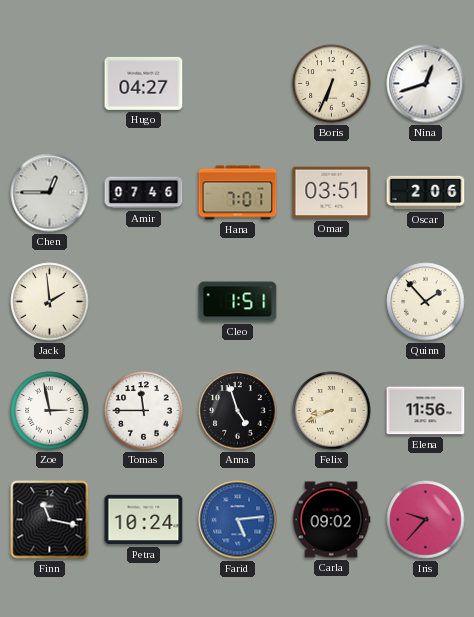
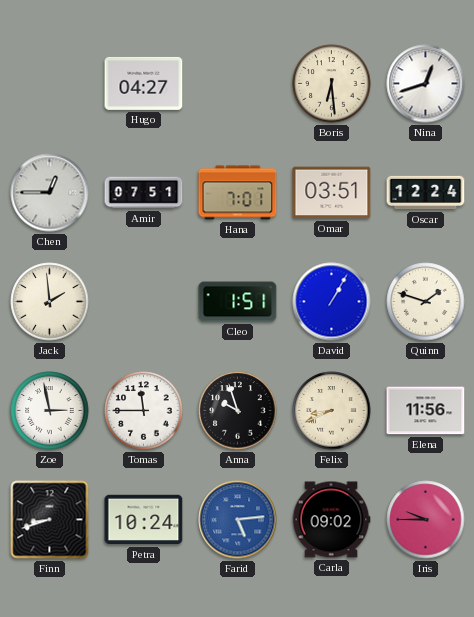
Boris: 6:34 -> 6:29 (332, 84)
Amir: 07:46 -> 07:51 (144, 193)
Oscar: 2:06 -> 12:24 (426, 193)
David: none -> 1:05 (332, 302)
Quinn: 1:53 -> 1:48 (426, 302)
Anna: 4:57 -> 9:57 (238, 411)
Finn: 11:17 -> 8:42 (50, 520)
Iris: 9:37 -> 9:45 (426, 520)
